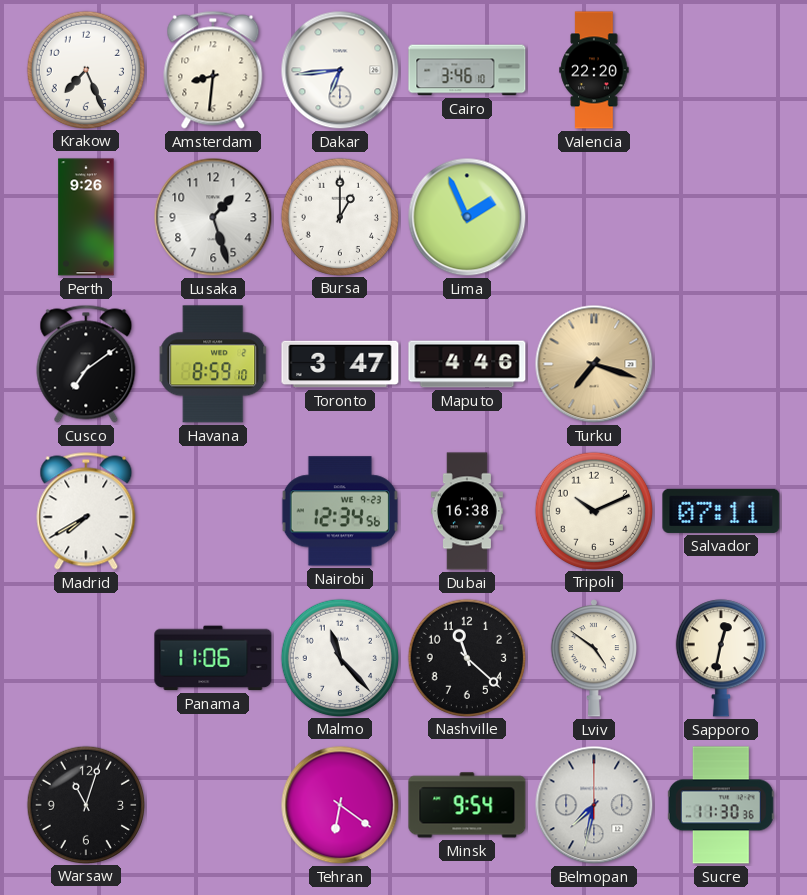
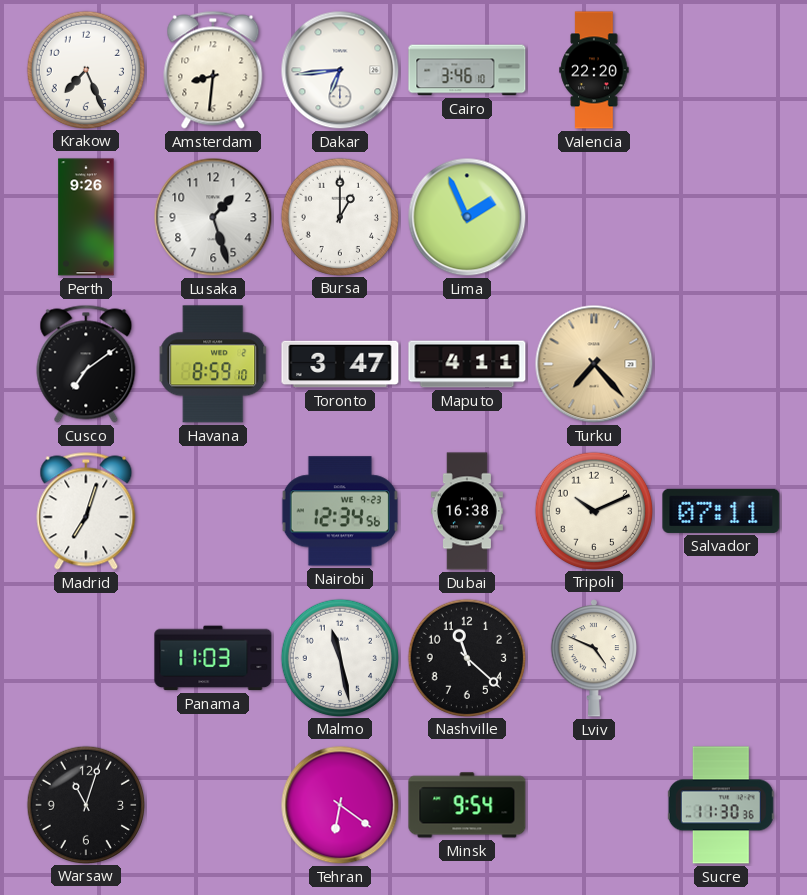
Maputo: 4:46 -> 4:11 (467, 364)
Turku: 7:18 -> 7:23 (594, 364)
Madrid: 7:40 -> 7:03 (86, 511)
Panama: 11:06 -> 11:03 (213, 658)
Malmo: 11:23 -> 11:28 (339, 657)
Lviv: 4:51 -> 4:49 (594, 658)
Sapporo: 12:32 -> none (721, 658)
Belmopan: 7:32 -> none (594, 805)
